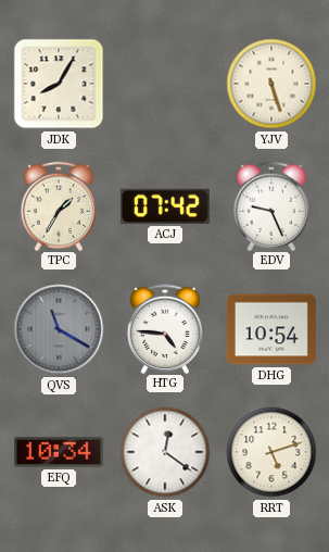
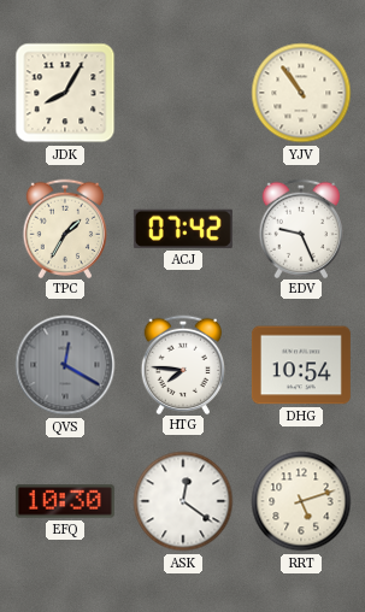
YJV: 5:27 -> 10:54 (301, 93)
QVS: 11:20 -> 12:20 (65, 365)
HTG: 4:46 -> 7:46 (182, 364)
EFQ: 10:34 -> 10:30 (65, 501)
